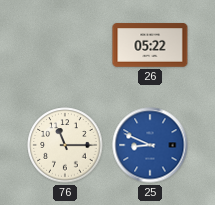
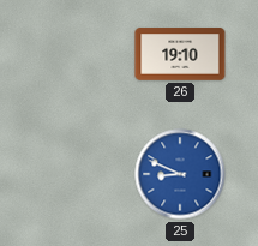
26: 05:22 -> 19:10 (180, 54)
76: 11:15 -> none (65, 145)
